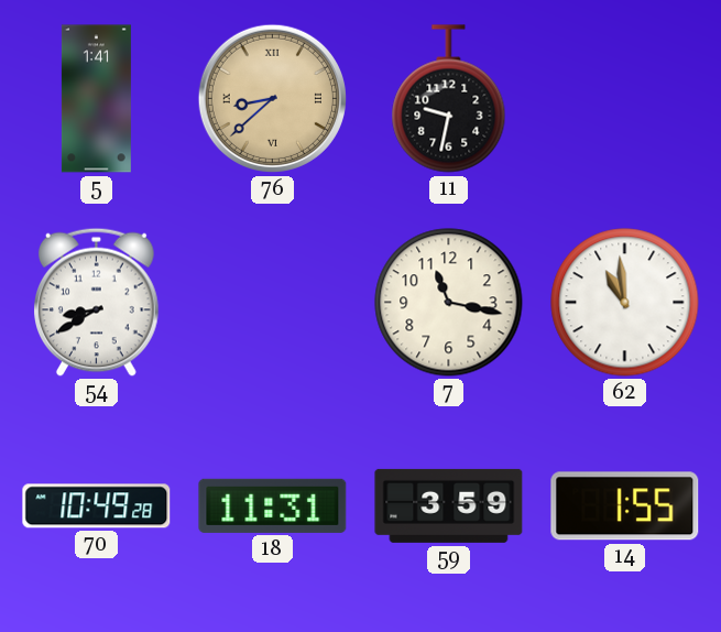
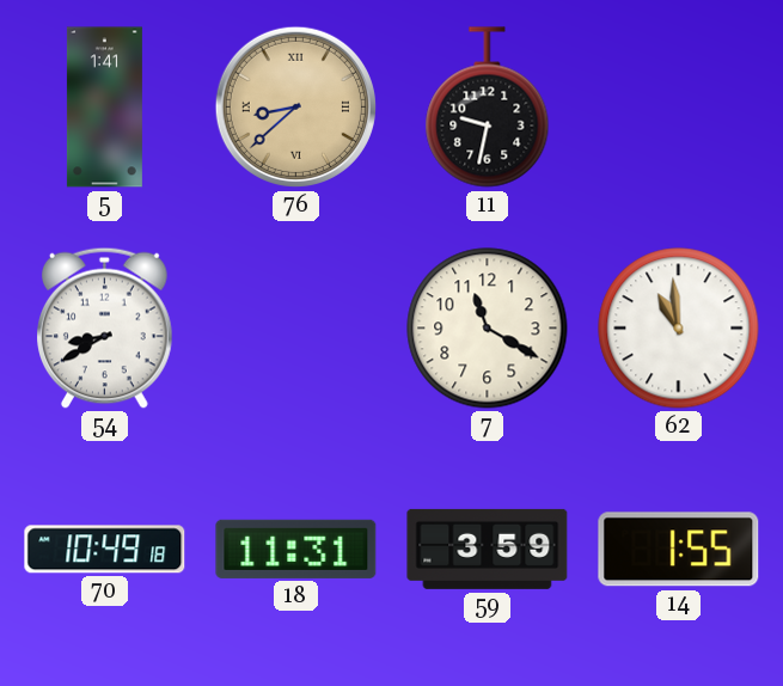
7: 11:17 -> 11:20 (488, 329)
70: 10:49:28 -> 10:49:18 (105, 550)
